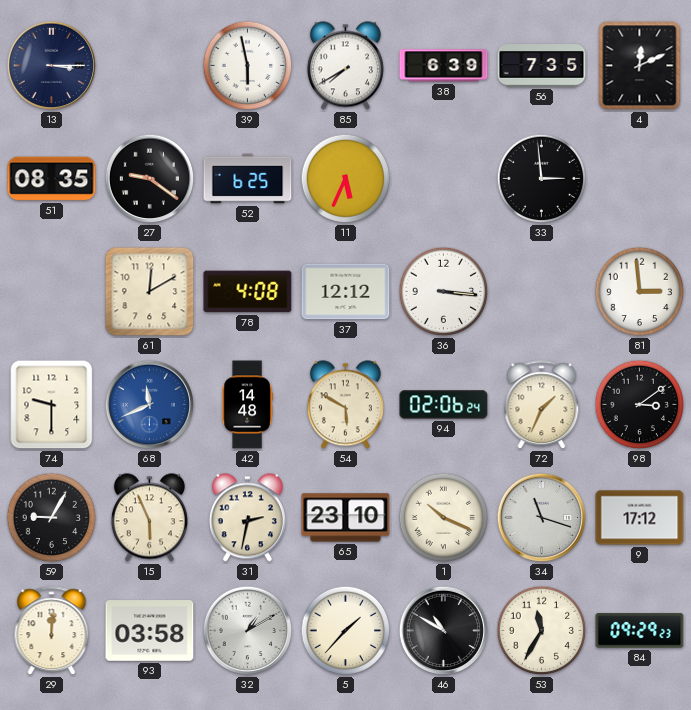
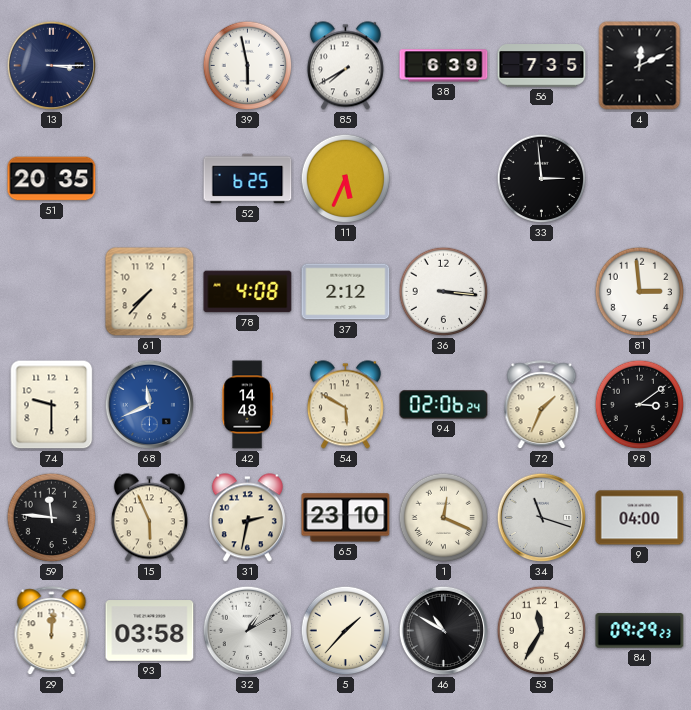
51: 08:35 -> 20:35 (52, 179)
27: 9:21 -> none (150, 179)
61: 12:10 -> 7:37 (150, 292)
37: 12:12 -> 2:12 (346, 292)
59: 9:05 -> 11:46 (52, 518)
1: 10:19 -> 12:19 (444, 518)
9: 17:12 -> 04:00 (640, 518)
